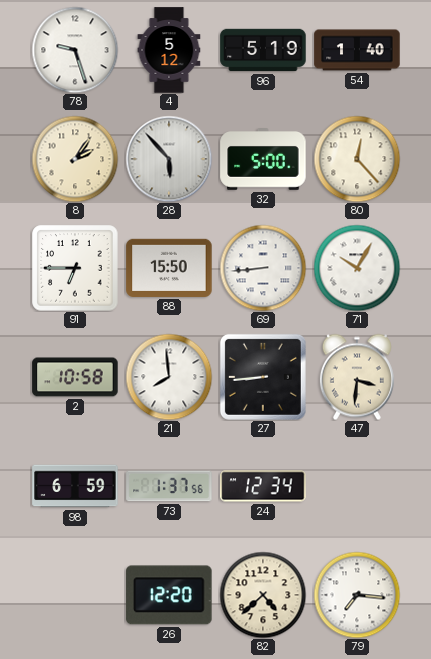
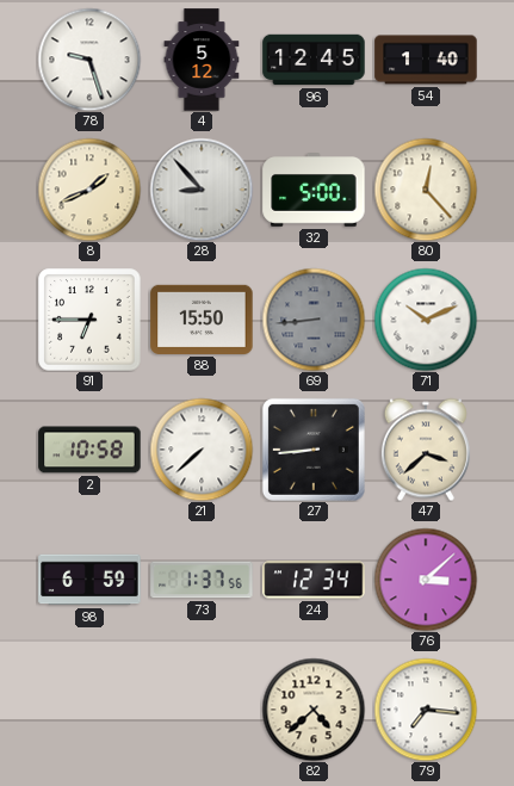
96: 5:19 -> 12:45 (314, 60)
8: 2:06 -> 1:41 (89, 190)
28: 5:53 -> 8:53 (202, 190)
69 dial: white -> grey (314, 320)
71: 10:05 -> 10:11 (426, 320)
21: 7:59 -> 7:38 (202, 450)
47: 3:31 -> 3:38 (426, 450)
76: none -> 3:08 (426, 580)
26: 12:20 -> none (169, 595)
